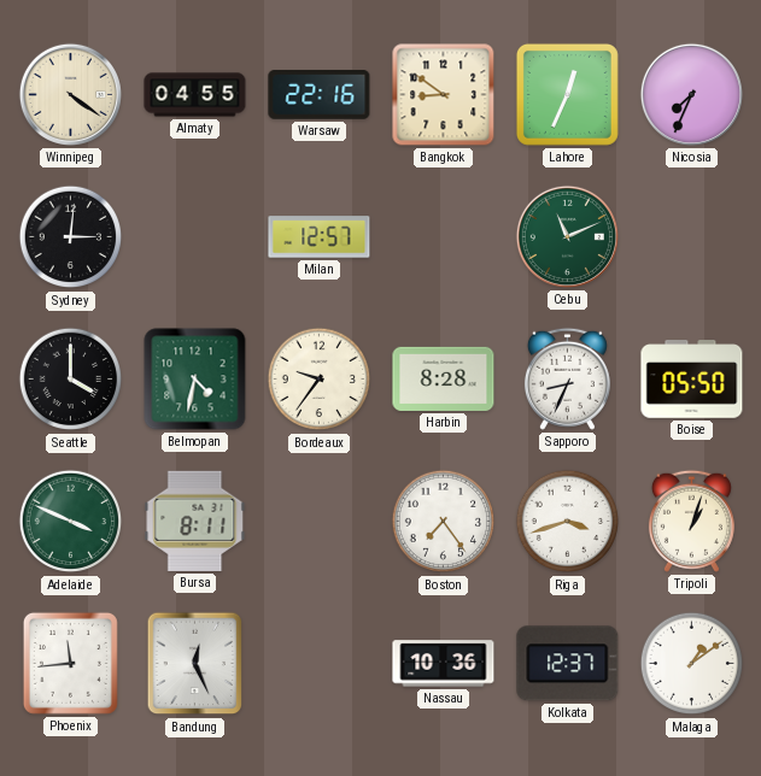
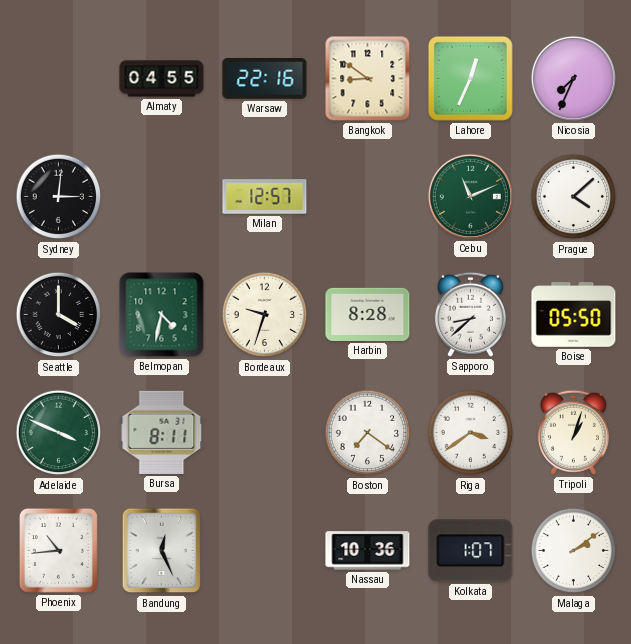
Winnipeg: 4:21 -> none (70, 94)
Prague: none -> 4:08 (574, 197)
Bordeaux: 9:36 -> 9:33 (265, 315)
Sapporo: 8:34 -> 8:38 (470, 314)
Boston: 7:24 -> 7:21 (368, 433)
Riga: 3:42 -> 3:39 (471, 433)
Phoenix: 11:44 -> 10:44 (58, 550)
Kolkata: 12:37 -> 1:07 (471, 551)
Malaga: 1:09 -> 2:09 (574, 551)
